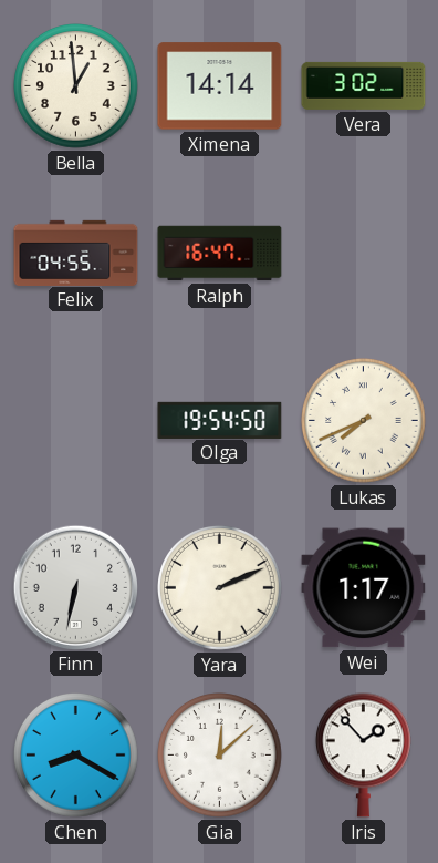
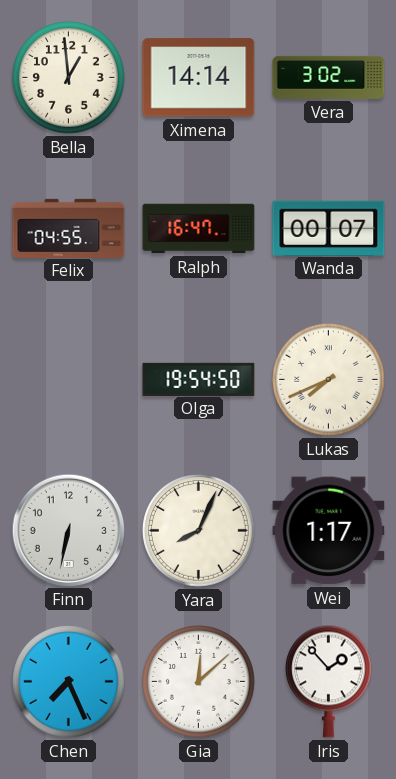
Wanda: none -> 00:07 (329, 228)
Yara: 2:11 -> 8:04 (199, 531)
Chen: 8:20 -> 7:26 (69, 682)
